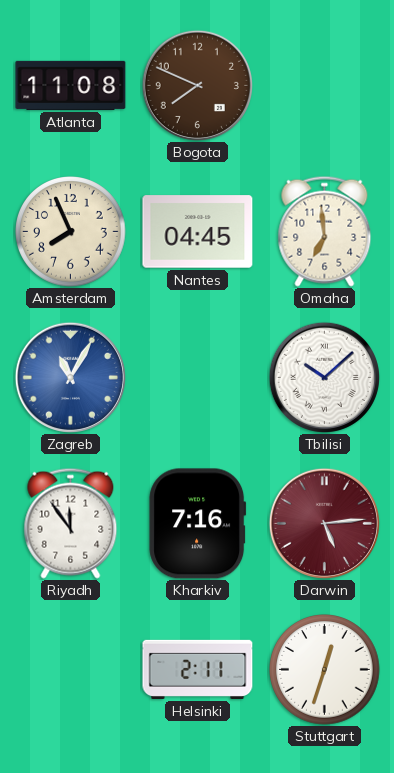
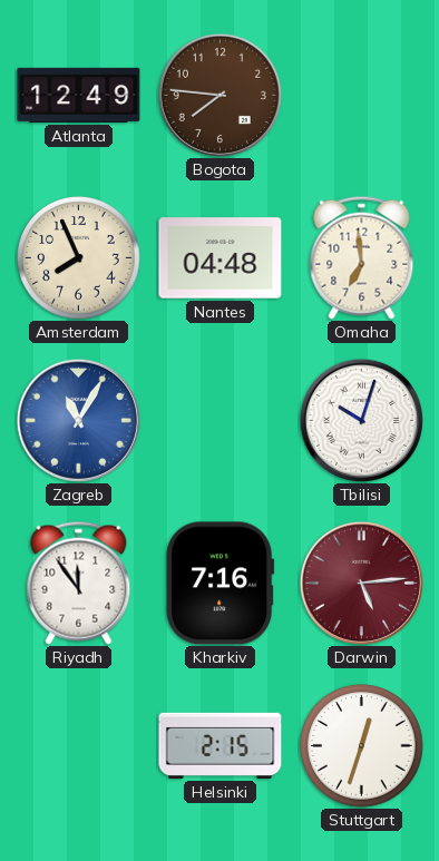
Atlanta: 11:08 -> 12:49 (79, 95)
Bogota: 7:49 -> 7:46 (219, 95)
Nantes: 04:45 -> 04:48 (221, 258)
Tbilisi: 10:08 -> 10:03 (361, 420)
Helsinki: 2:11 -> 2:15 (221, 745)
